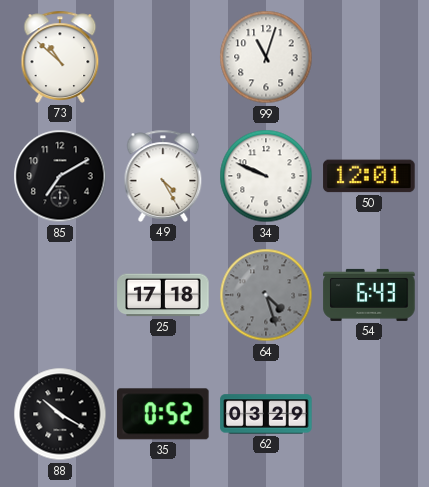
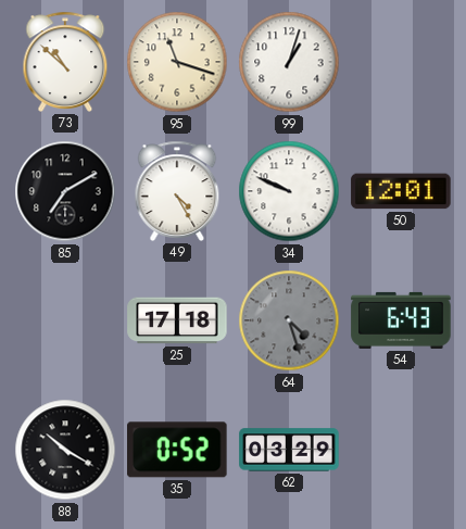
95: none -> 11:18 (177, 62)
99: 11:03 -> 1:03 (289, 62)
